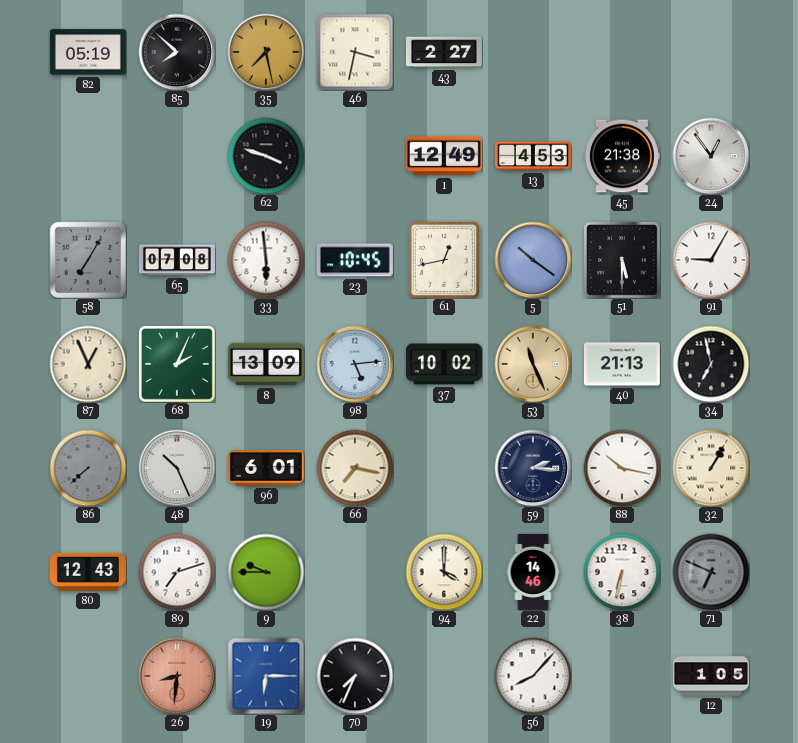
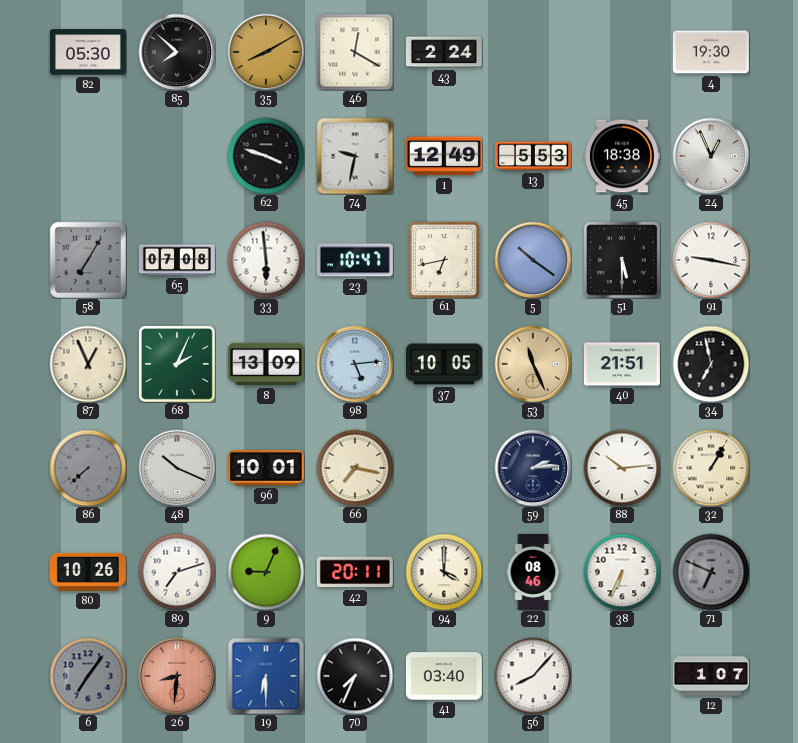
82: 05:19 -> 05:30 (88, 52)
35: 7:28 -> 8:10 (266, 52)
46: 3:32 -> 12:20 (355, 52)
43: 2:27 -> 2:24 (444, 52)
4: none -> 19:30 (711, 52)
74: none -> 9:32 (355, 156)
13: 4:53 -> 5:53 (533, 156)
45: 21:38 -> 18:38 (622, 156)
24: 12:54 -> 12:56 (711, 156)
23: 10:45 -> 10:47 (355, 260)
61: 12:43 -> 6:43 (444, 260)
91: 9:05 -> 9:17 (711, 260)
37: 10:02 -> 10:05 (444, 364)
40: 21:13 -> 21:51 (622, 364)
48: 10:26 -> 10:19 (177, 468)
96: 6:01 -> 10:01 (266, 468)
59: 2:16 -> 2:14 (533, 468)
88: 10:17 -> 10:14 (622, 468)
80: 12:43 -> 10:26 (88, 572)
9: 9:45 -> 9:04 (266, 572)
42: none -> 20:11 (355, 572)
22: 14:46 -> 08:46 (533, 572)
38: 6:32 -> 6:34 (622, 572)
6: none -> 7:06 (88, 676)
19: 6:15 -> 6:30 (266, 676)
41: none -> 03:40 (444, 676)
12: 1:05 -> 1:07 (711, 676)
